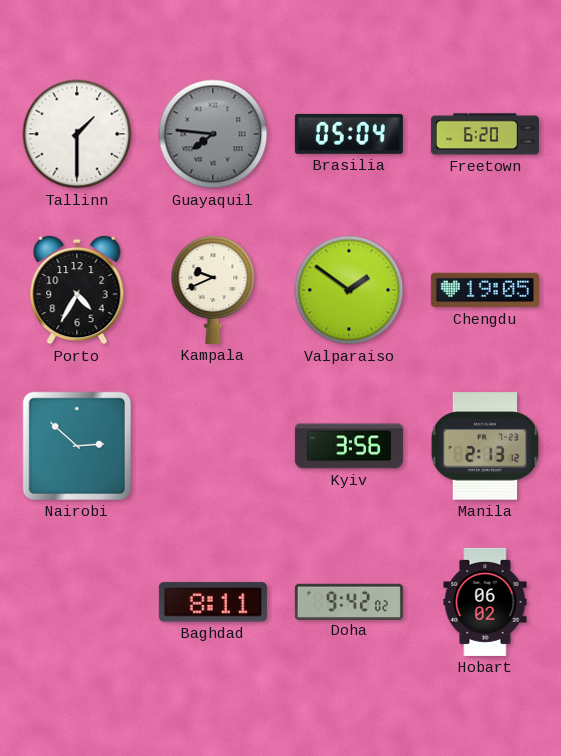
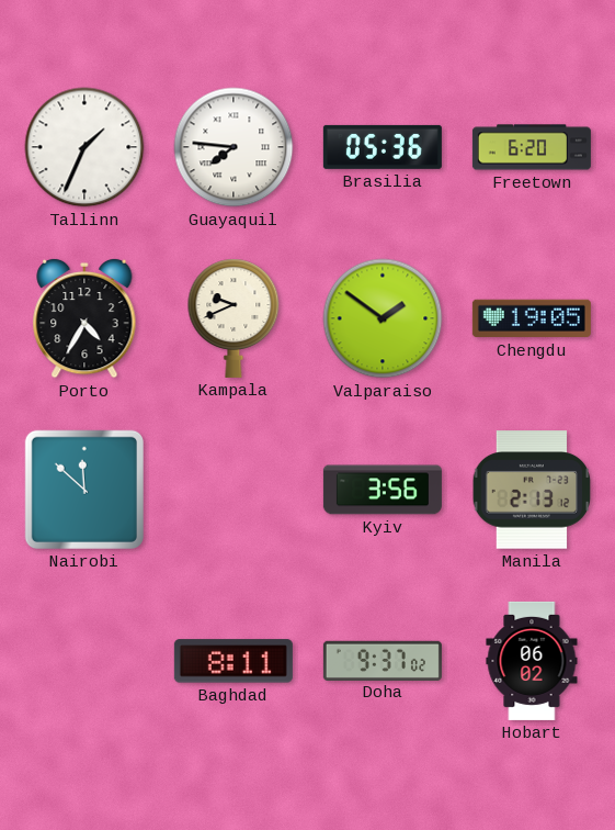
Tallinn: 1:30 -> 1:34 (84, 147)
Guayaquil dial: grey -> white (234, 147)
Brasilia: 05:04 -> 05:36 (383, 147)
Nairobi: 2:52 -> 11:52 (84, 490)
Doha: 9:42 -> 9:37 (383, 660)
